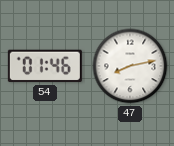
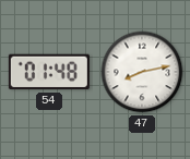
54: 01:46 -> 01:48 (49, 72)
